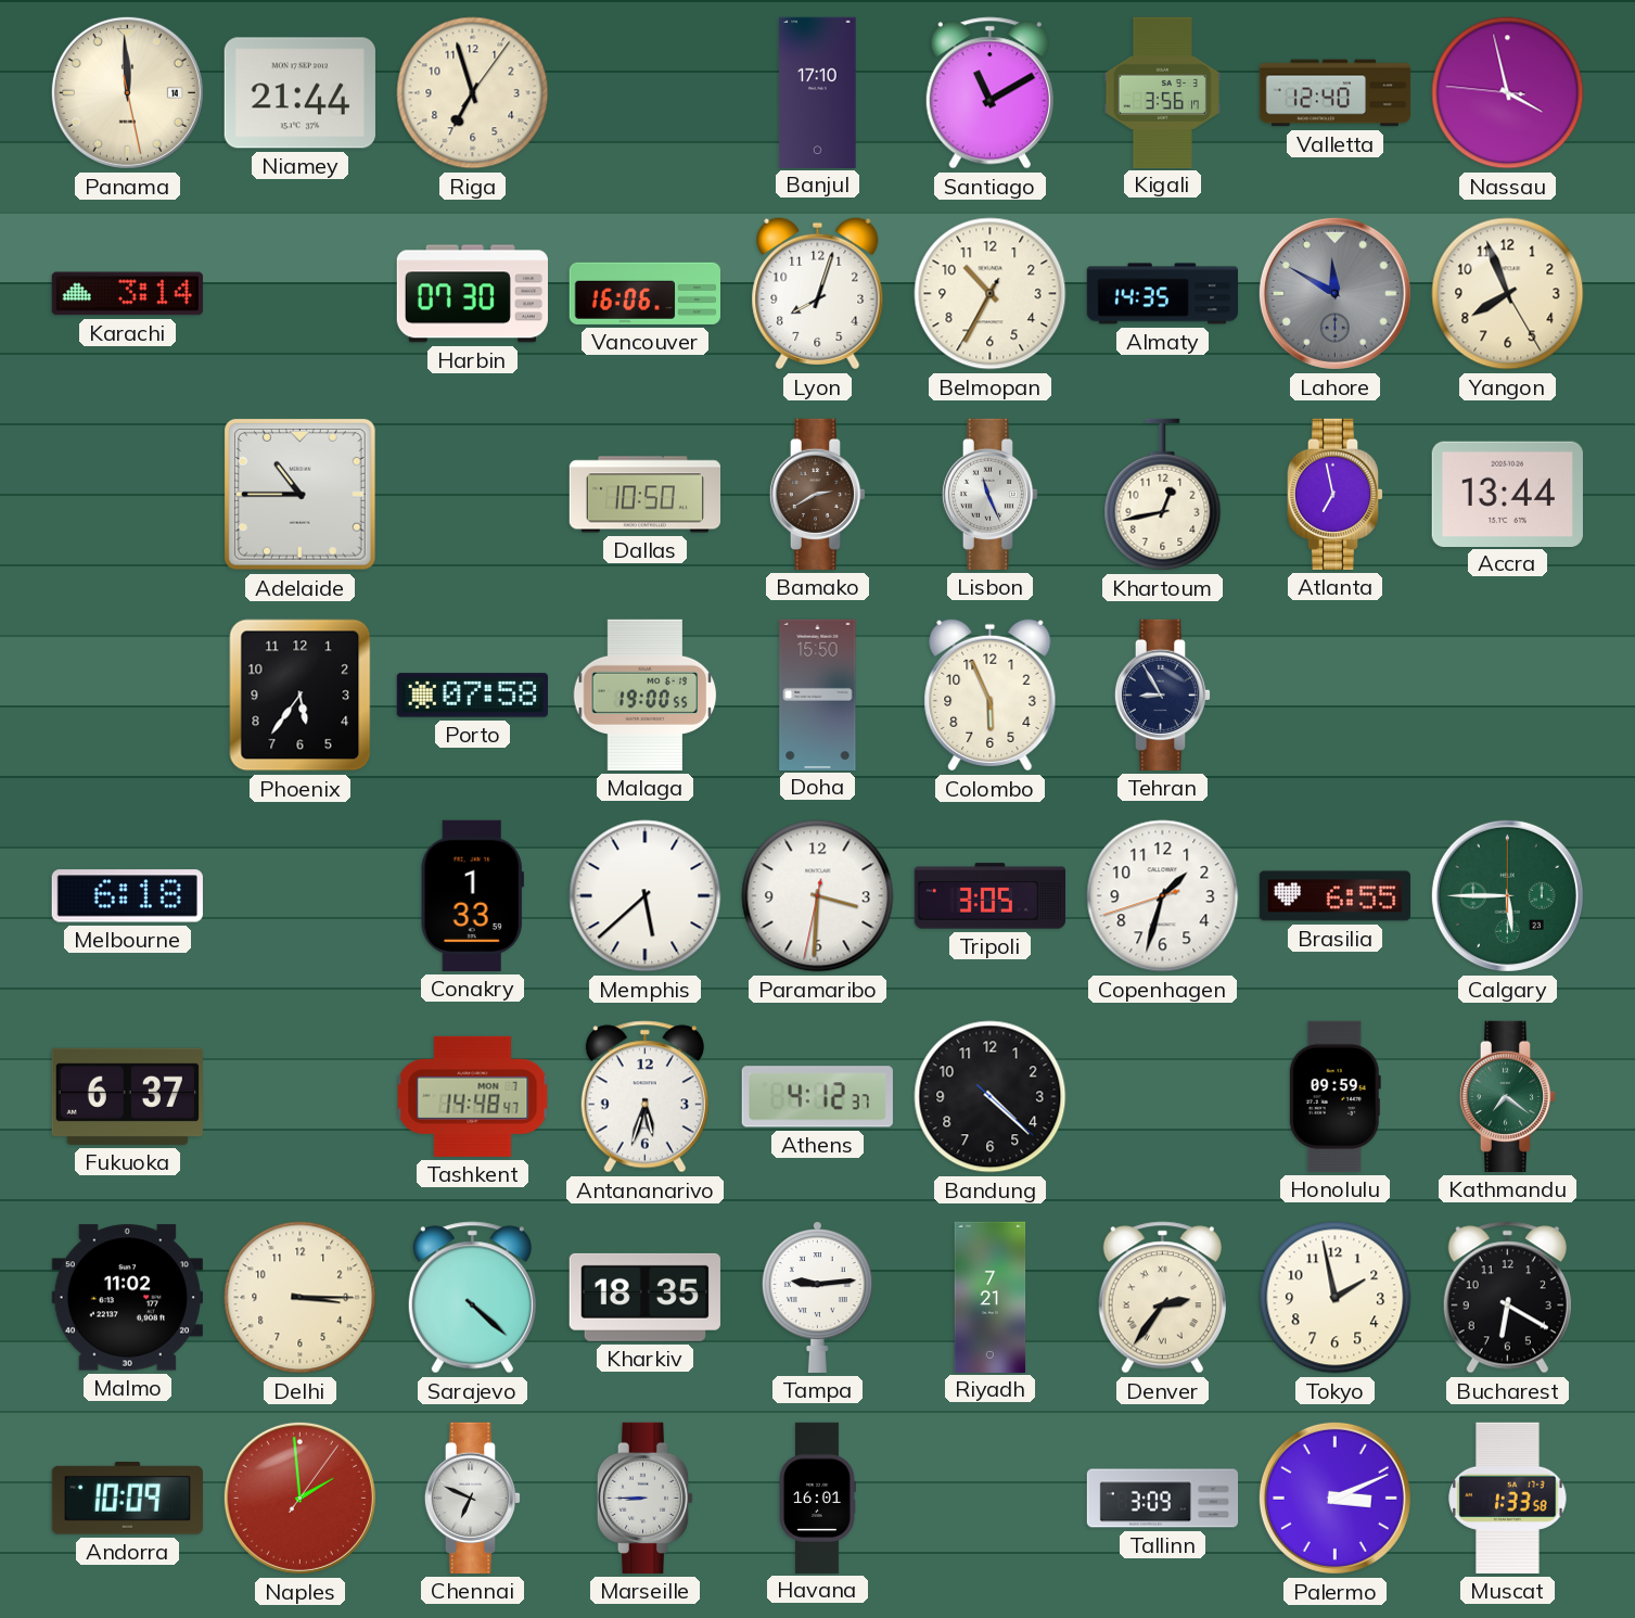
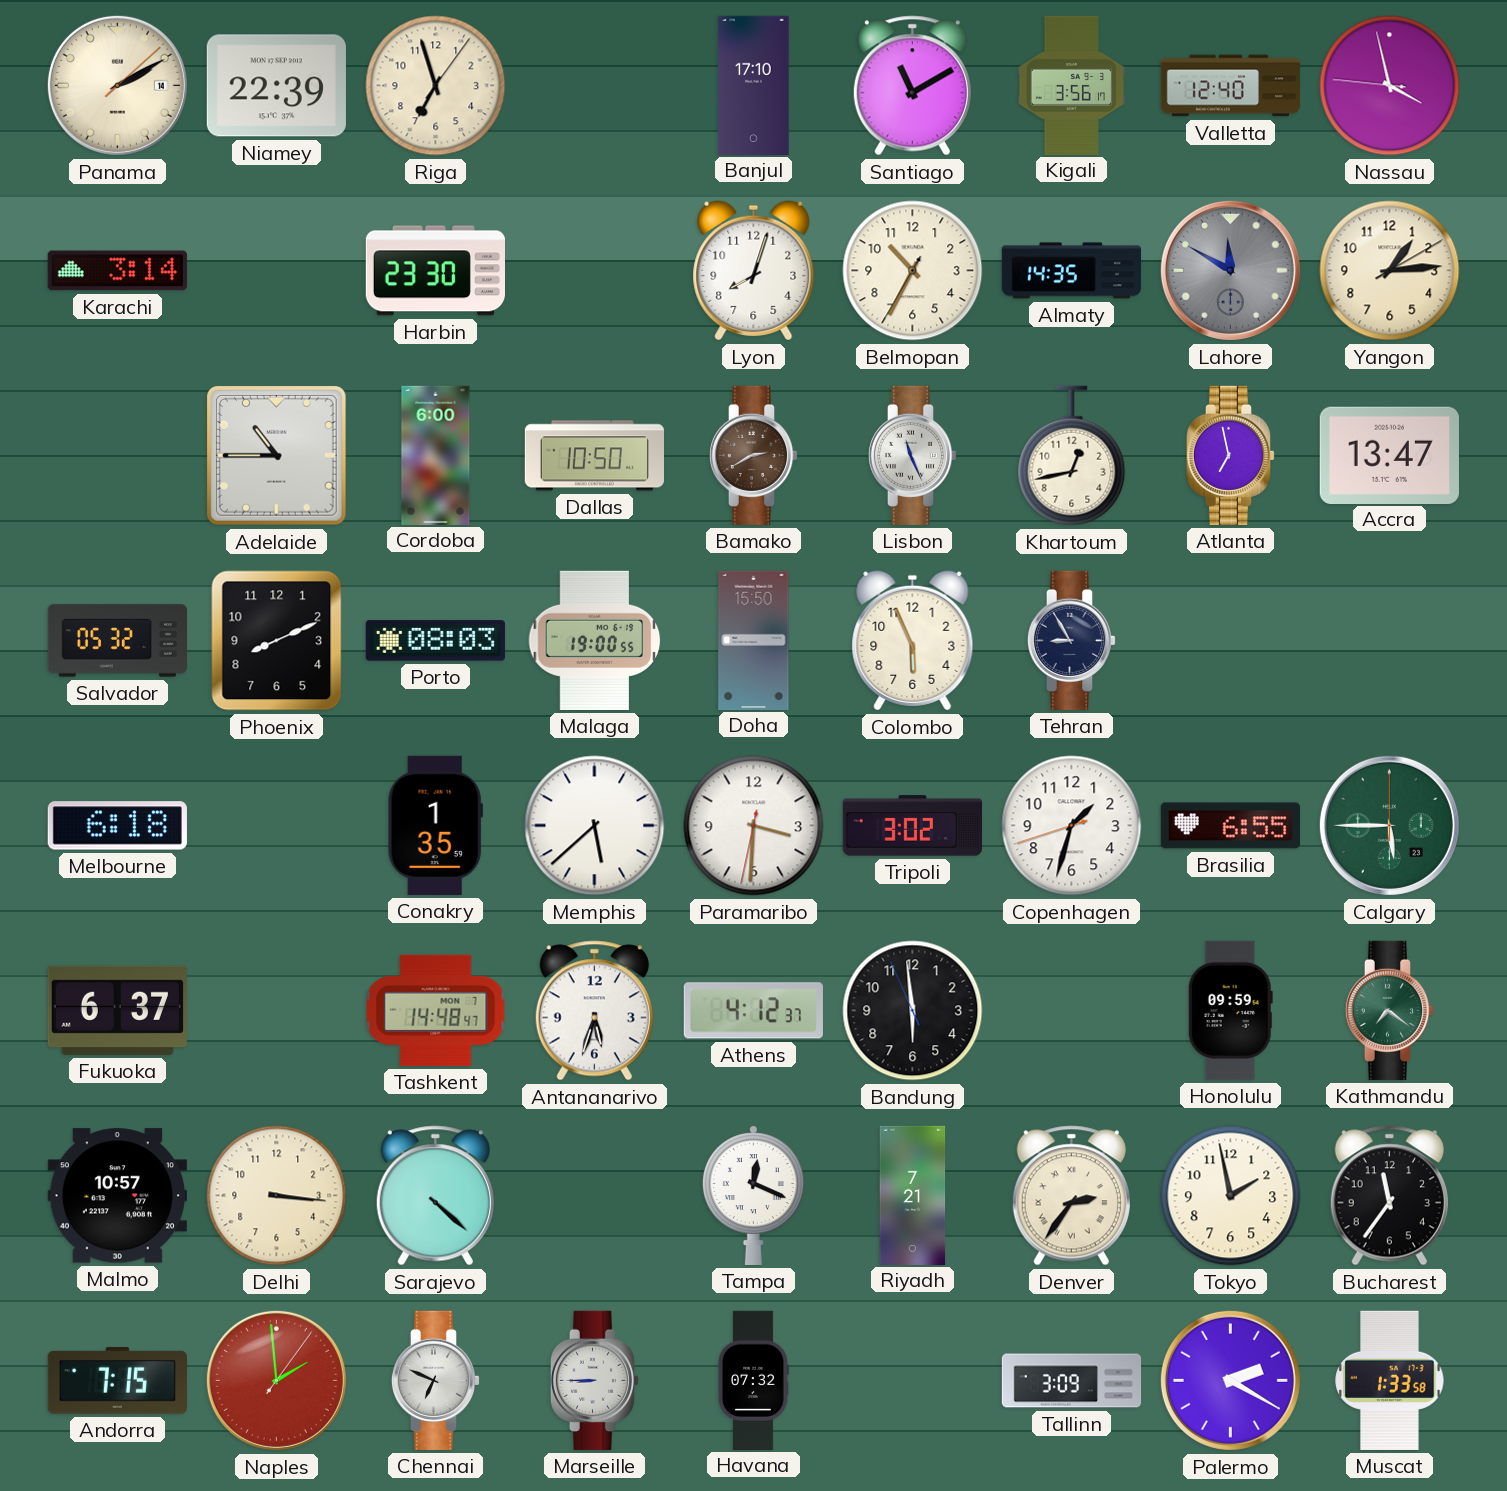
Panama: 11:59 -> 2:10 (117, 85)
Niamey: 21:44 -> 22:39 (276, 86)
Harbin: 07:30 -> 23:30 (435, 271)
Vancouver: 16:06 -> none (644, 293)
Yangon: 7:56 -> 1:14 (1390, 271)
Cordoba: none -> 6:00 (436, 455)
Accra: 13:44 -> 13:47 (1389, 455)
Salvador: none -> 05:32 (117, 641)
Phoenix: 5:36 -> 8:11 (277, 641)
Porto: 07:58 -> 08:03 (435, 641)
Conakry: 1:33 -> 1:35 (435, 825)
Tripoli: 3:05 -> 3:02 (912, 826)
Bandung: 4:22 -> 5:58 (913, 1011)
Malmo: 11:02 -> 10:57 (117, 1196)
Delhi: 3:15 -> 3:16 (277, 1196)
Kharkiv: 18:35 -> none (644, 1297)
Tampa: 9:14 -> 12:19 (753, 1195)
Bucharest: 6:20 -> 11:36 (1389, 1196)
Andorra: 10:09 -> 7:15 (117, 1381)
Havana: 16:01 -> 07:32 (753, 1380)
Palermo: 3:11 -> 2:20 (1230, 1380)
